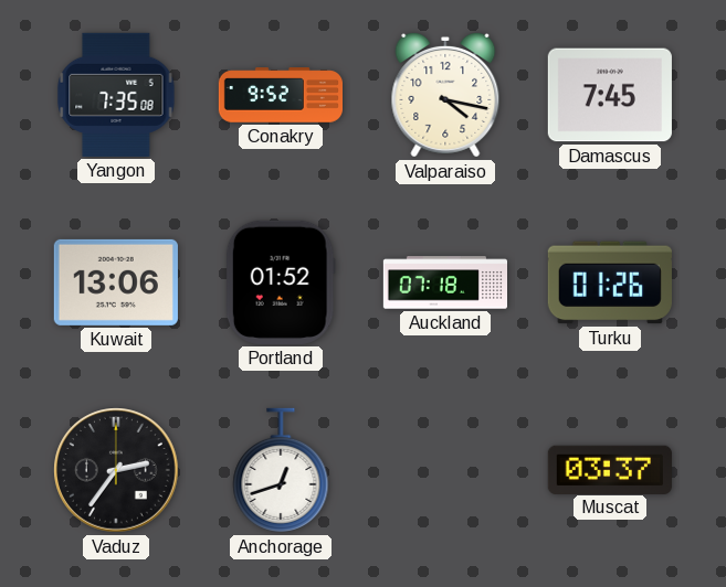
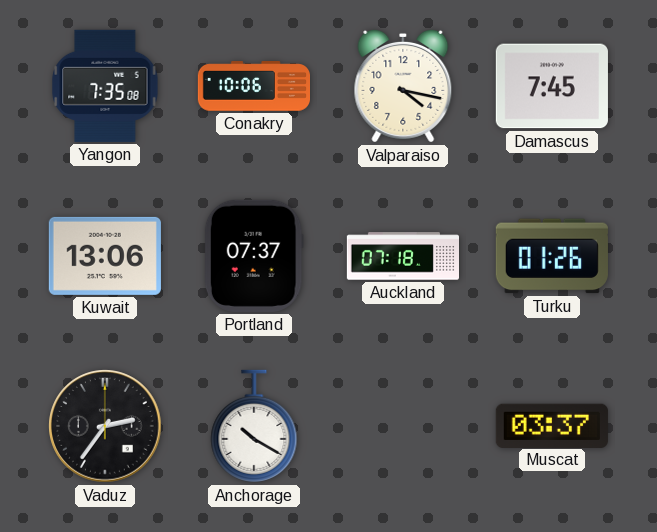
Conakry: 9:52 -> 10:06 (253, 86)
Portland: 01:52 -> 07:37 (254, 256)
Anchorage: 12:42 -> 10:20 (254, 426)
